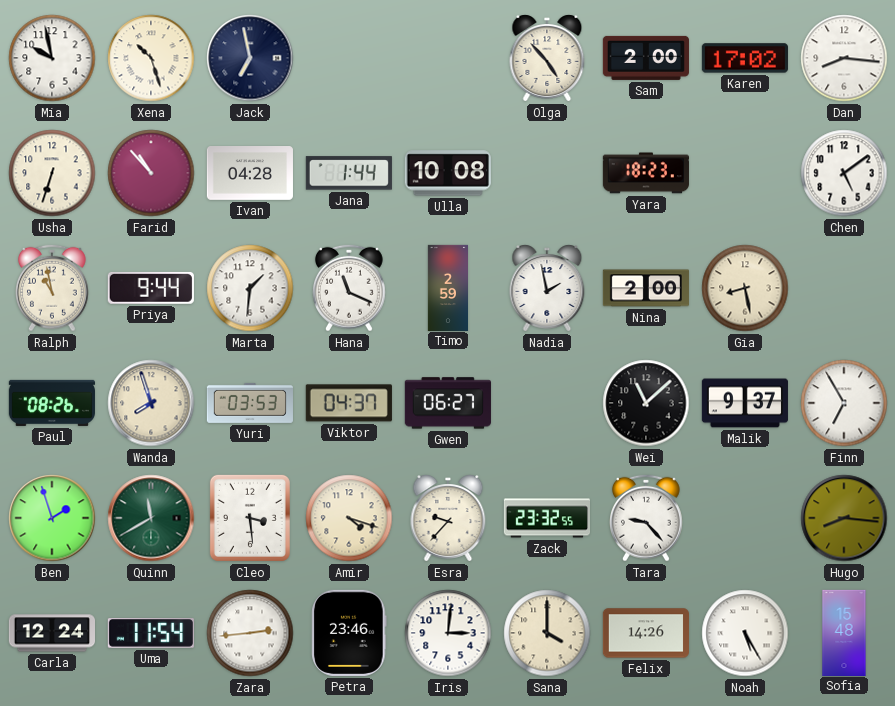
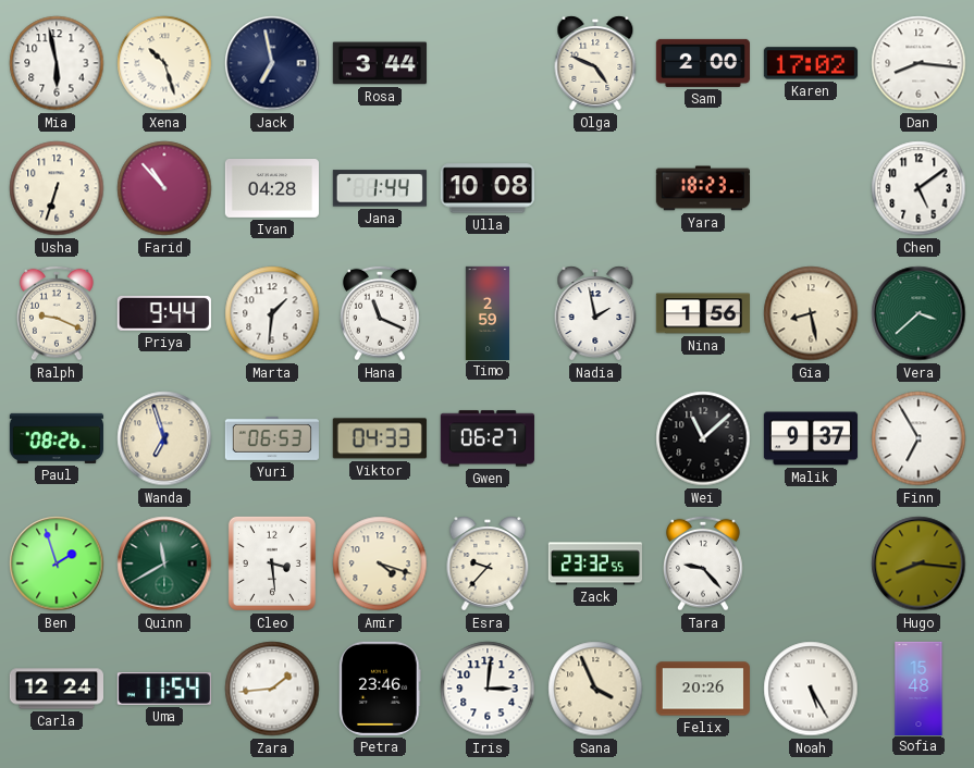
Mia: 9:58 -> 5:58 (57, 63)
Rosa: none -> 3:44 (380, 63)
Olga: 4:53 -> 4:49 (595, 63)
Ralph: 10:58 -> 9:19 (58, 313)
Nina: 2:00 -> 1:56 (703, 313)
Vera: none -> 3:38 (918, 313)
Wanda: 7:57 -> 6:57 (164, 438)
Yuri: 03:53 -> 06:53 (272, 438)
Viktor: 04:37 -> 04:33 (380, 438)
Zara: 2:44 -> 1:44 (272, 689)
Sana: 4:00 -> 3:56 (595, 689)
Felix: 14:26 -> 20:26 (703, 689)
